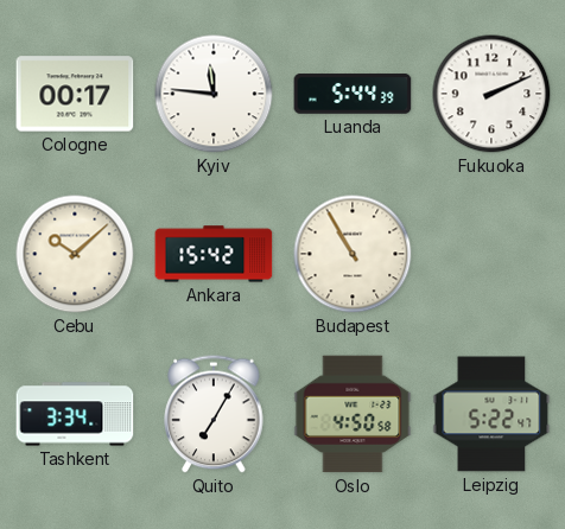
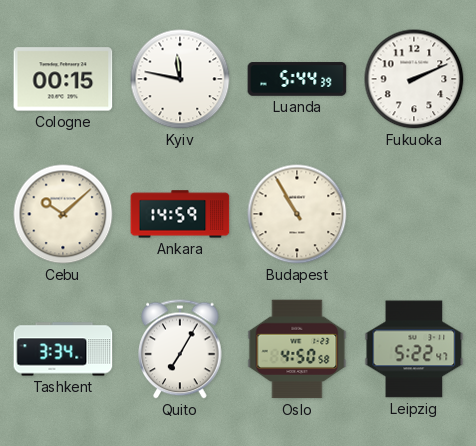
Cologne: 00:17 -> 00:15 (63, 79)
Kyiv: 11:46 -> 11:47 (180, 79)
Ankara: 15:42 -> 14:59 (180, 214)
